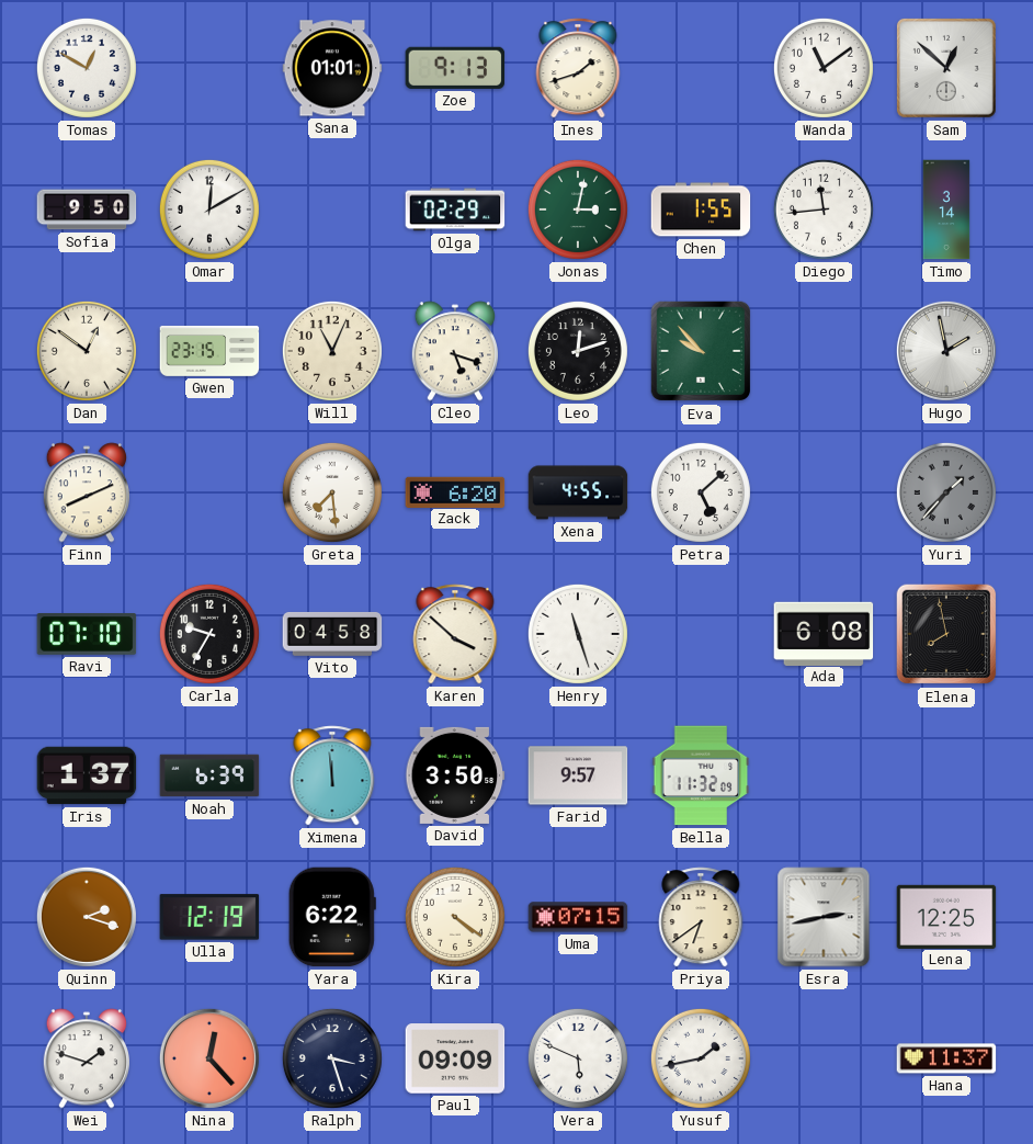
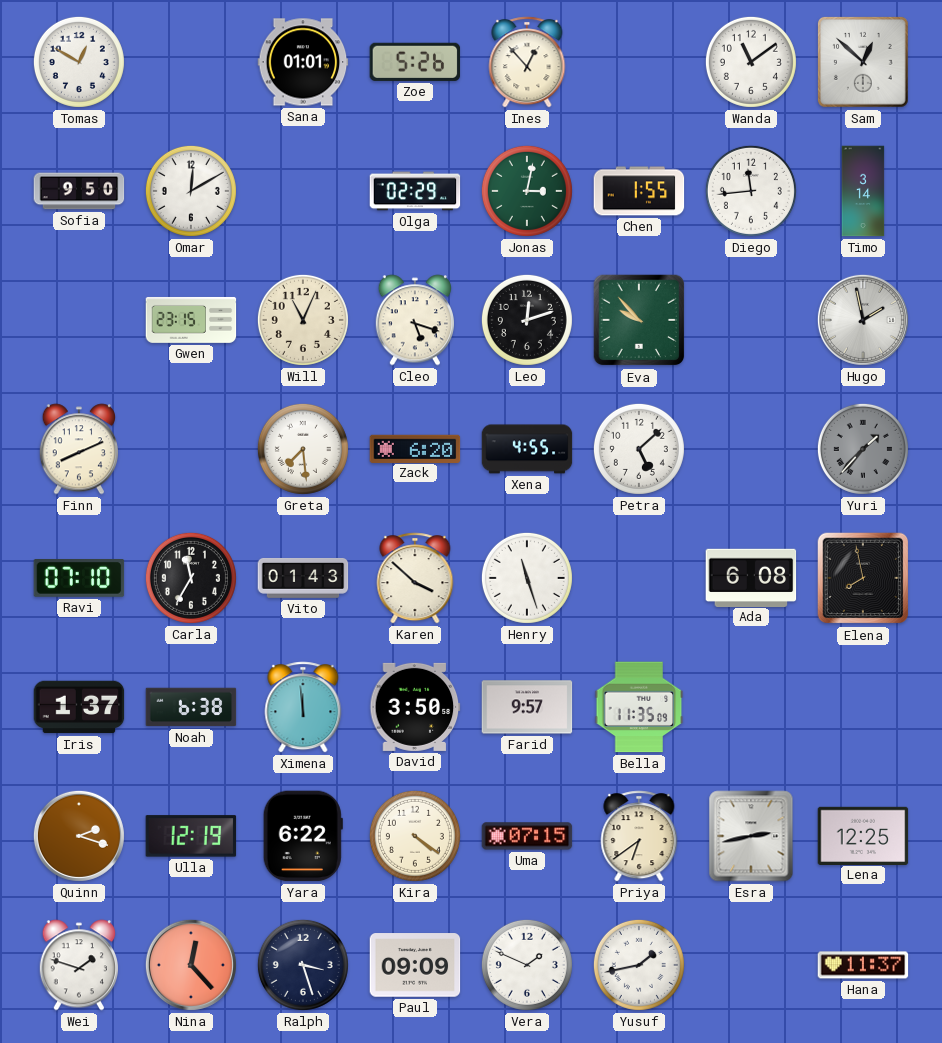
Zoe: 9:13 -> 5:26 (415, 62)
Ines: 1:42 -> 12:53 (527, 62)
Dan: 12:51 -> none (87, 351)
Carla: 9:35 -> 11:35 (191, 578)
Vito: 04:58 -> 01:43 (303, 578)
Noah: 6:39 -> 6:38 (191, 707)
Bella: 11:32 -> 11:35 (639, 707)
Vera: 5:49 -> 1:49 (527, 965)
